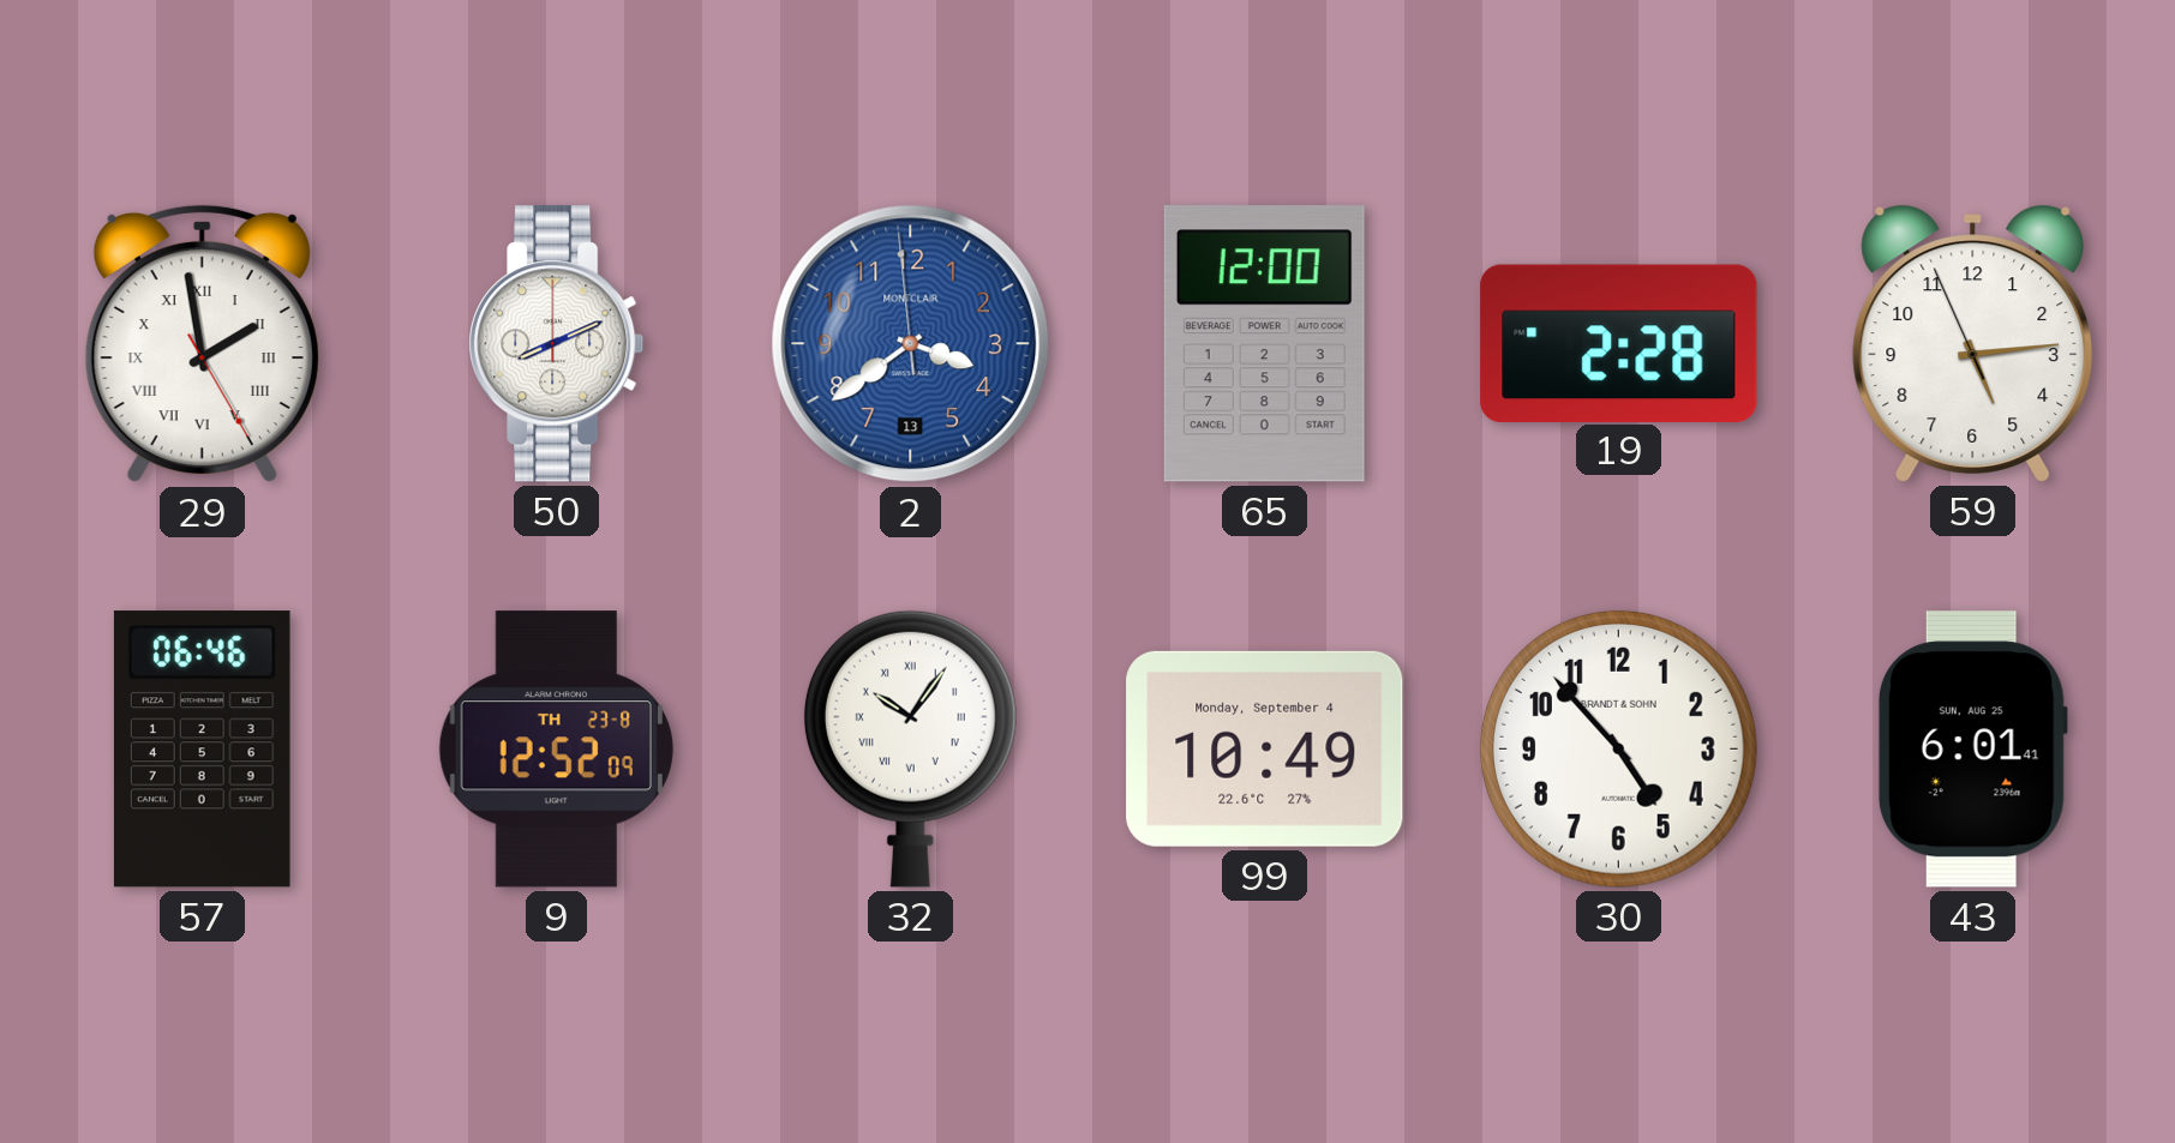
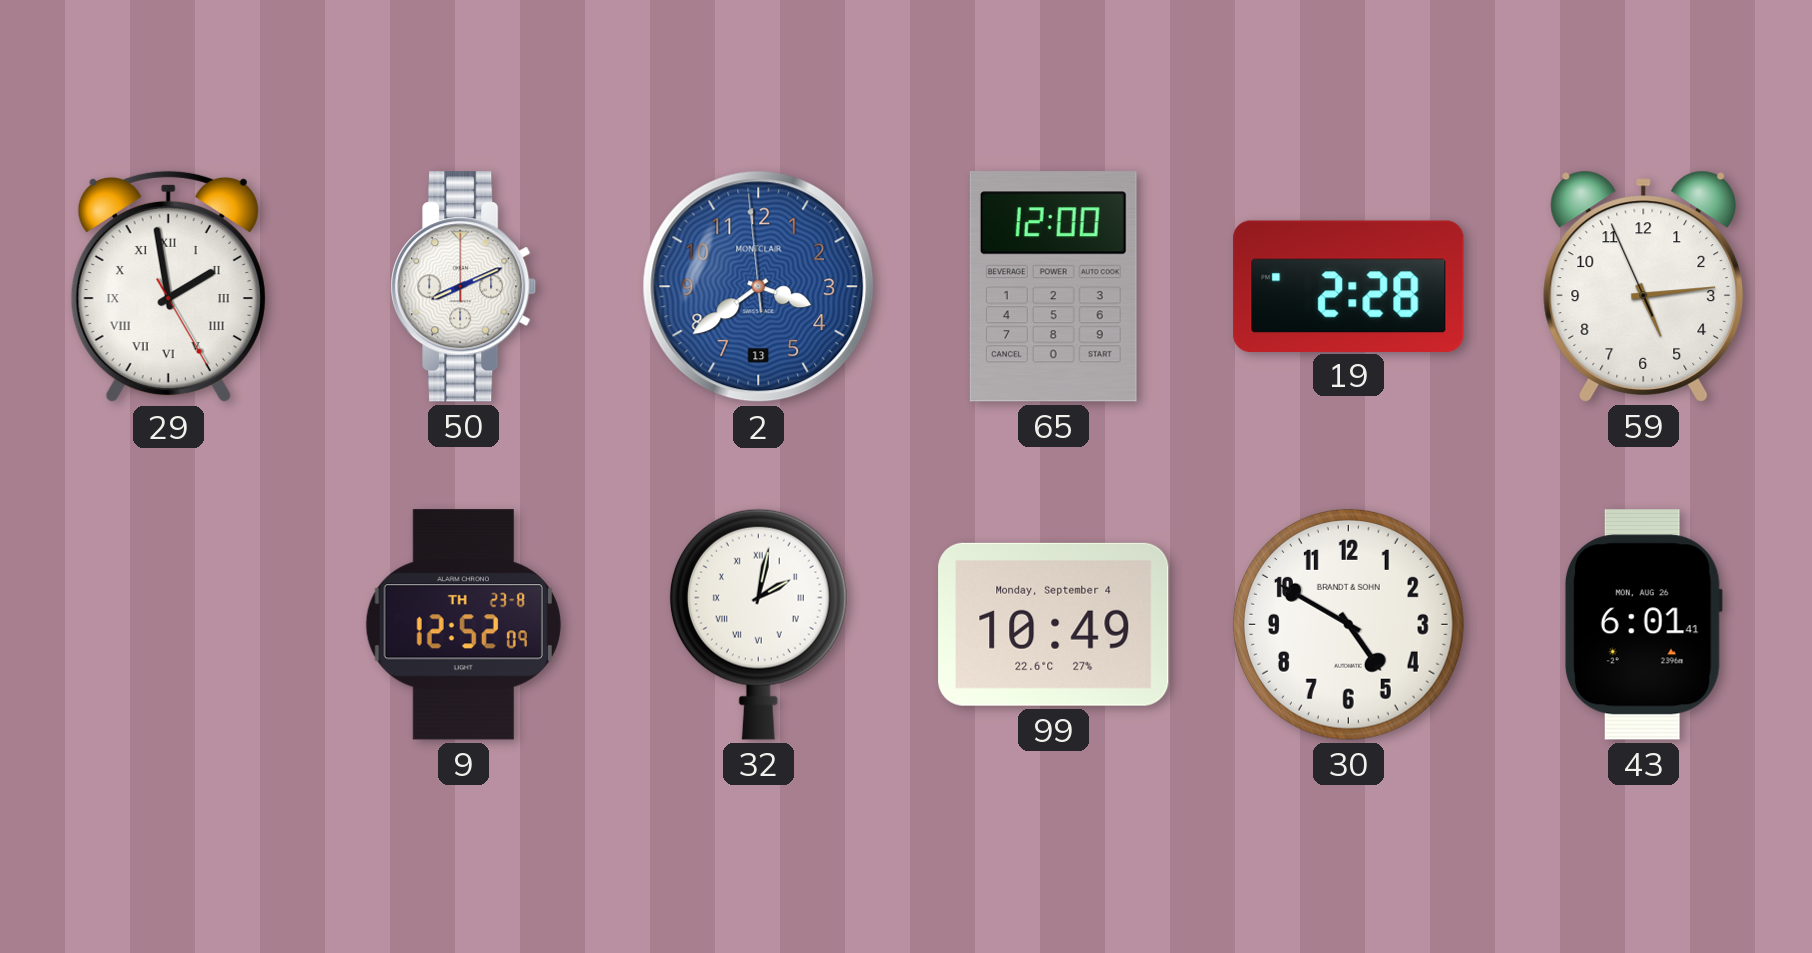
57: 06:46 -> none (202, 750)
32: 10:06 -> 2:02 (758, 624)
30: 4:53 -> 4:50 (1348, 624)
43 date: SUN, AUG 25 -> MON, AUG 26 (1643, 625)
